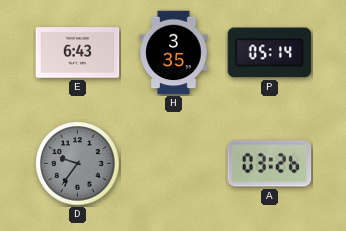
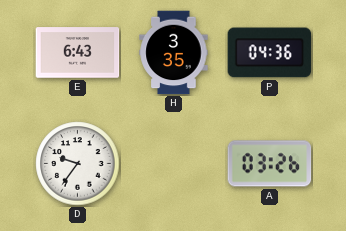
P: 05:14 -> 04:36 (270, 53)
D dial: grey -> white (78, 164)
